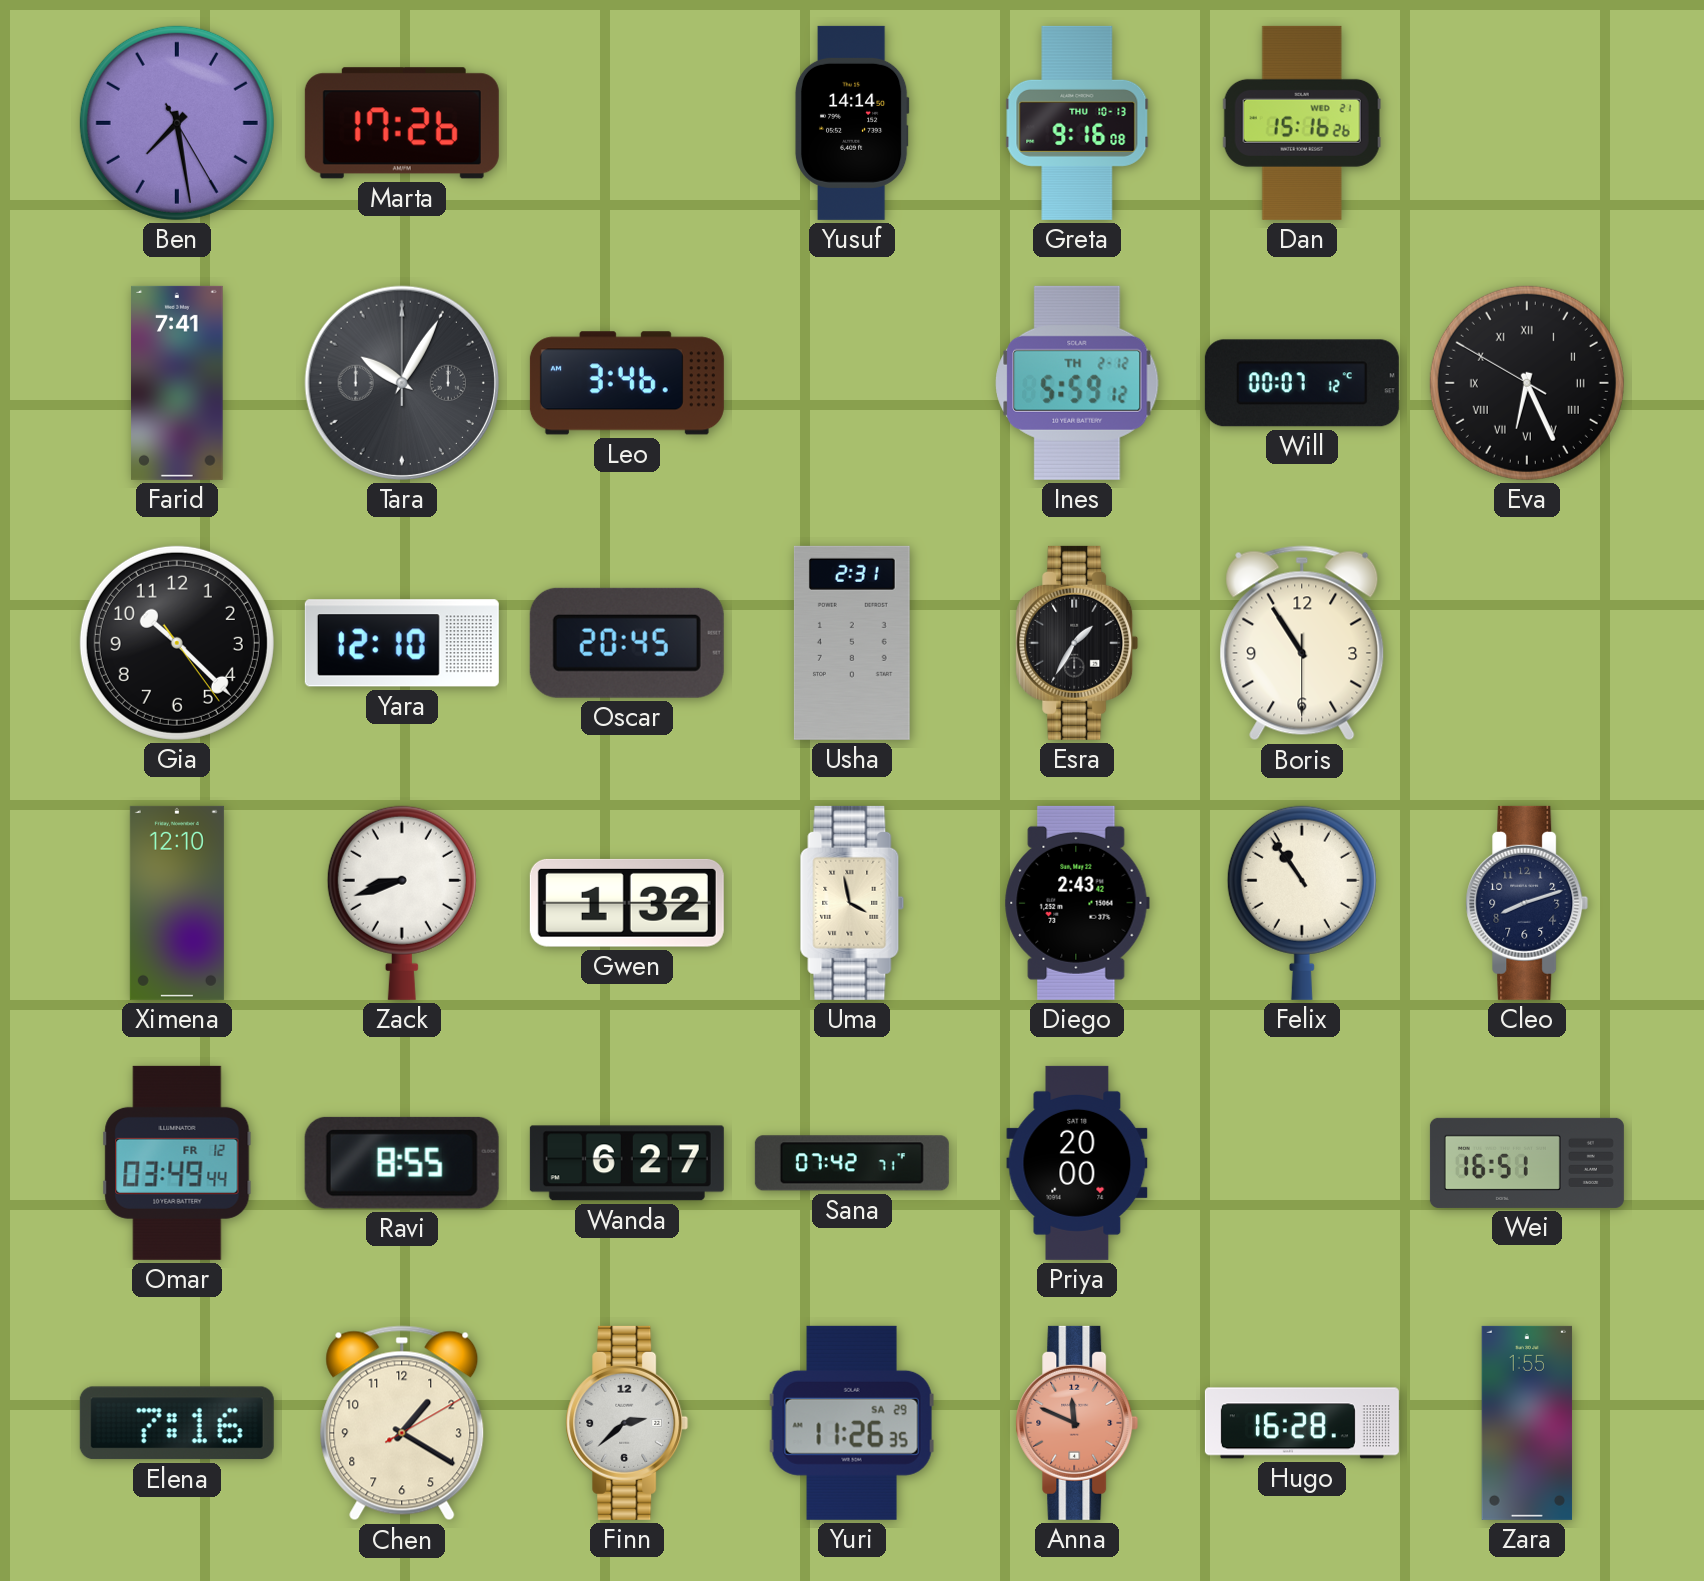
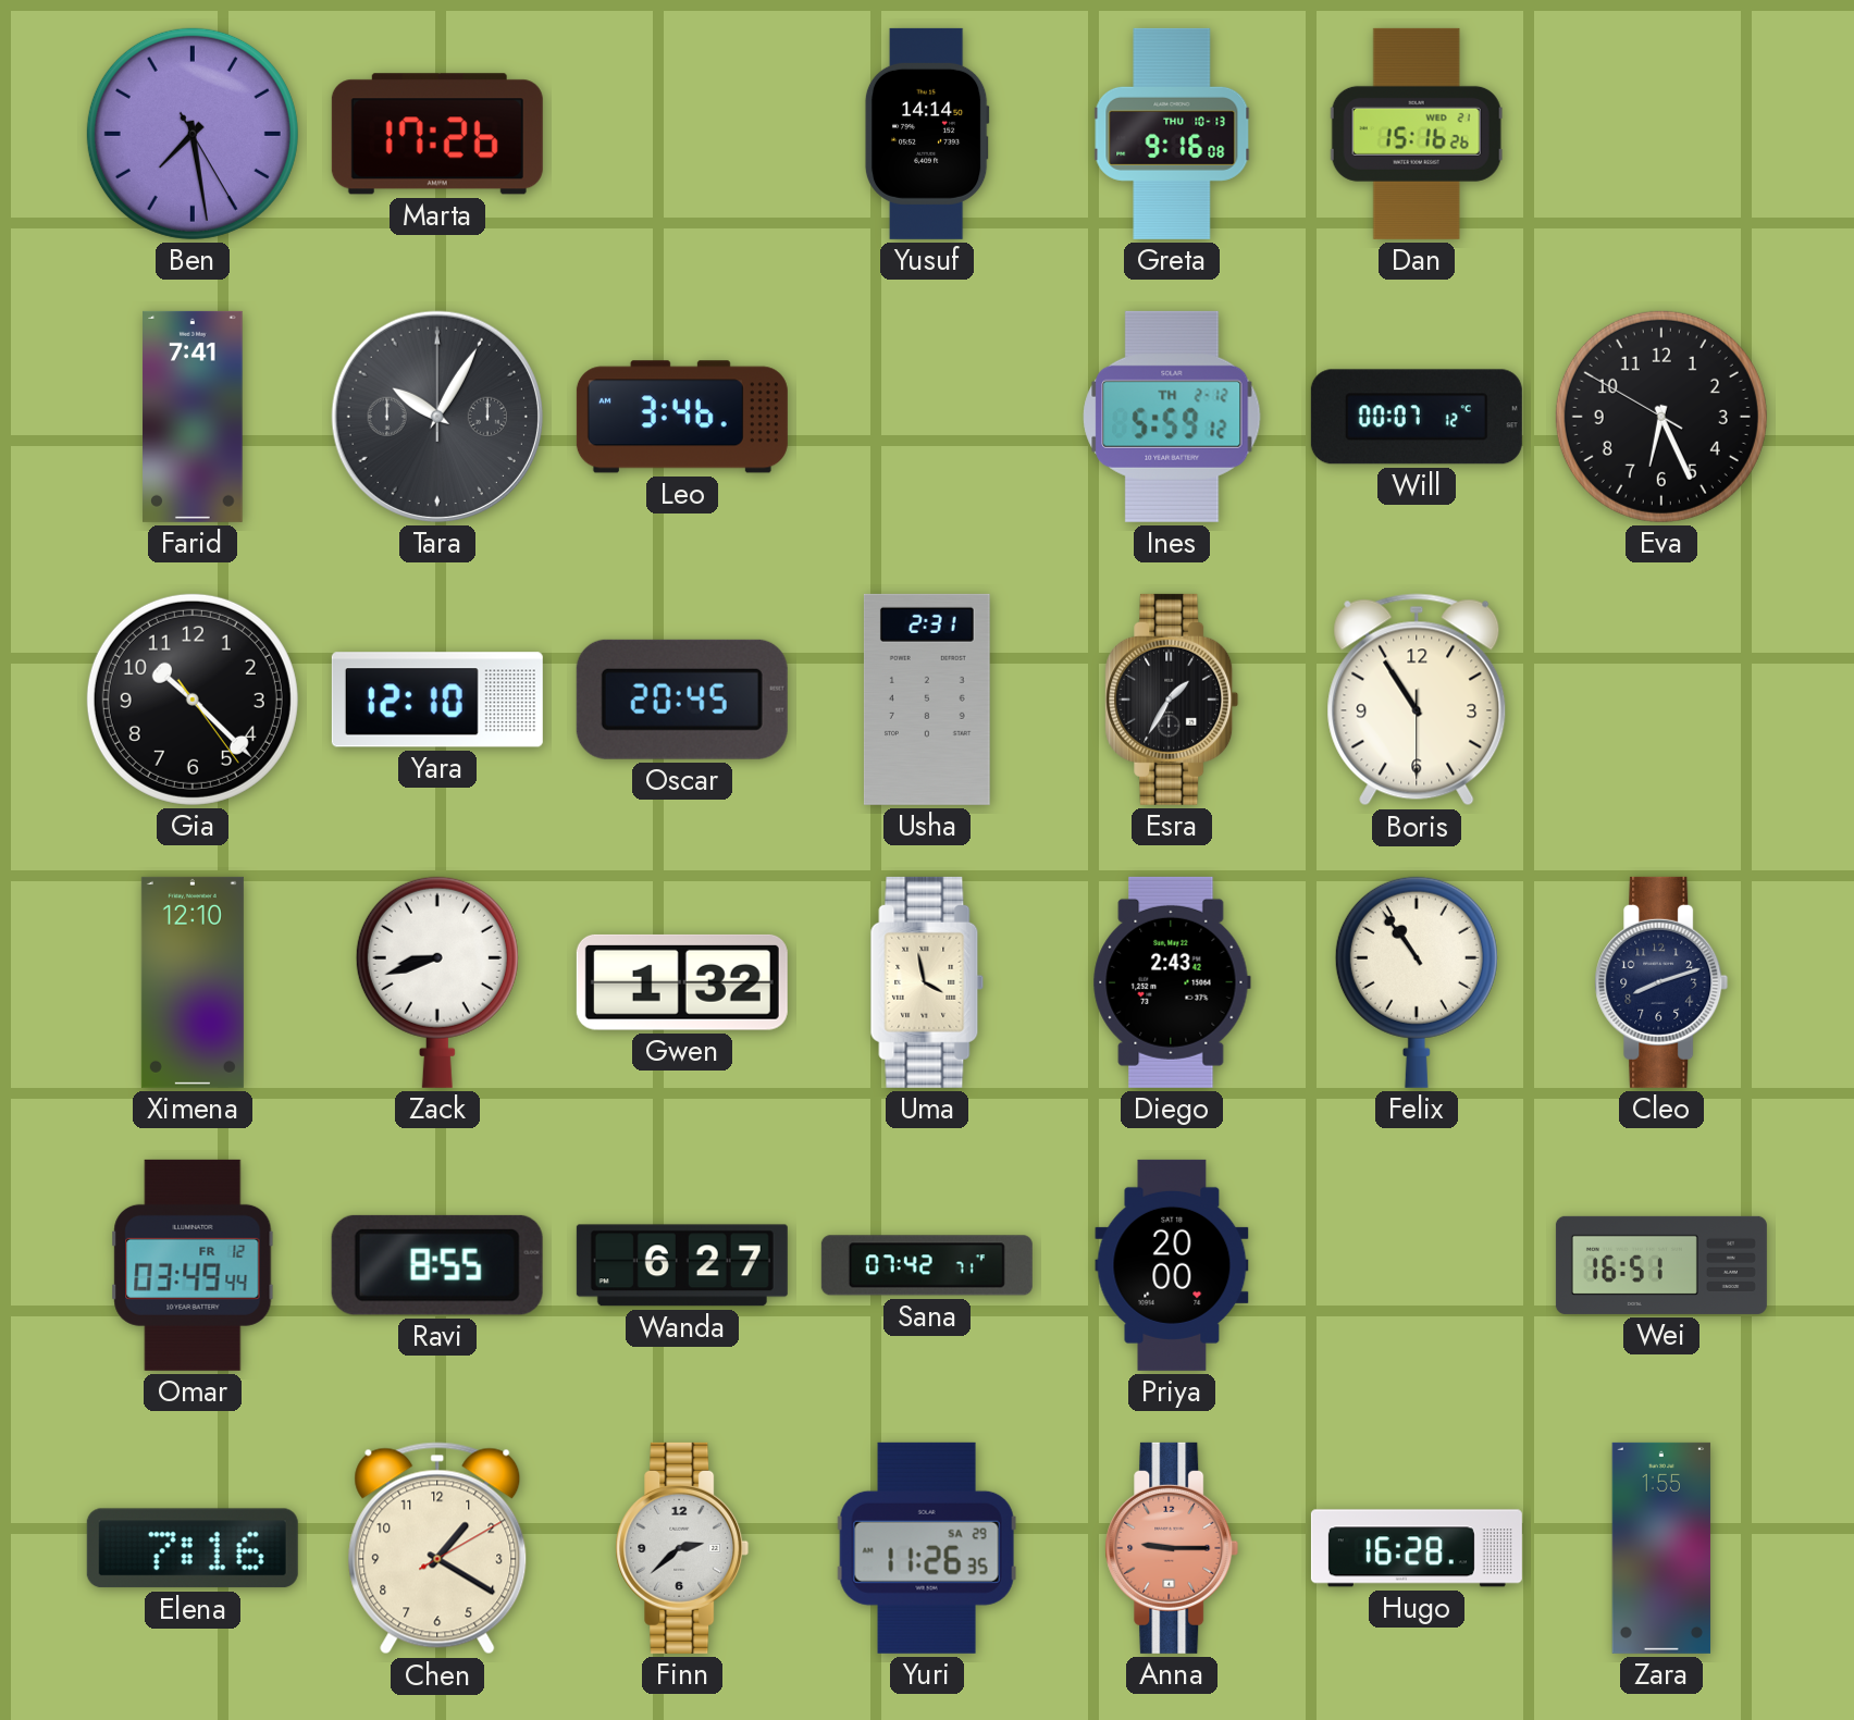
Eva numerals: Roman -> Arabic (1661, 417)
Anna: 11:49 -> 9:15 (1172, 1548)
